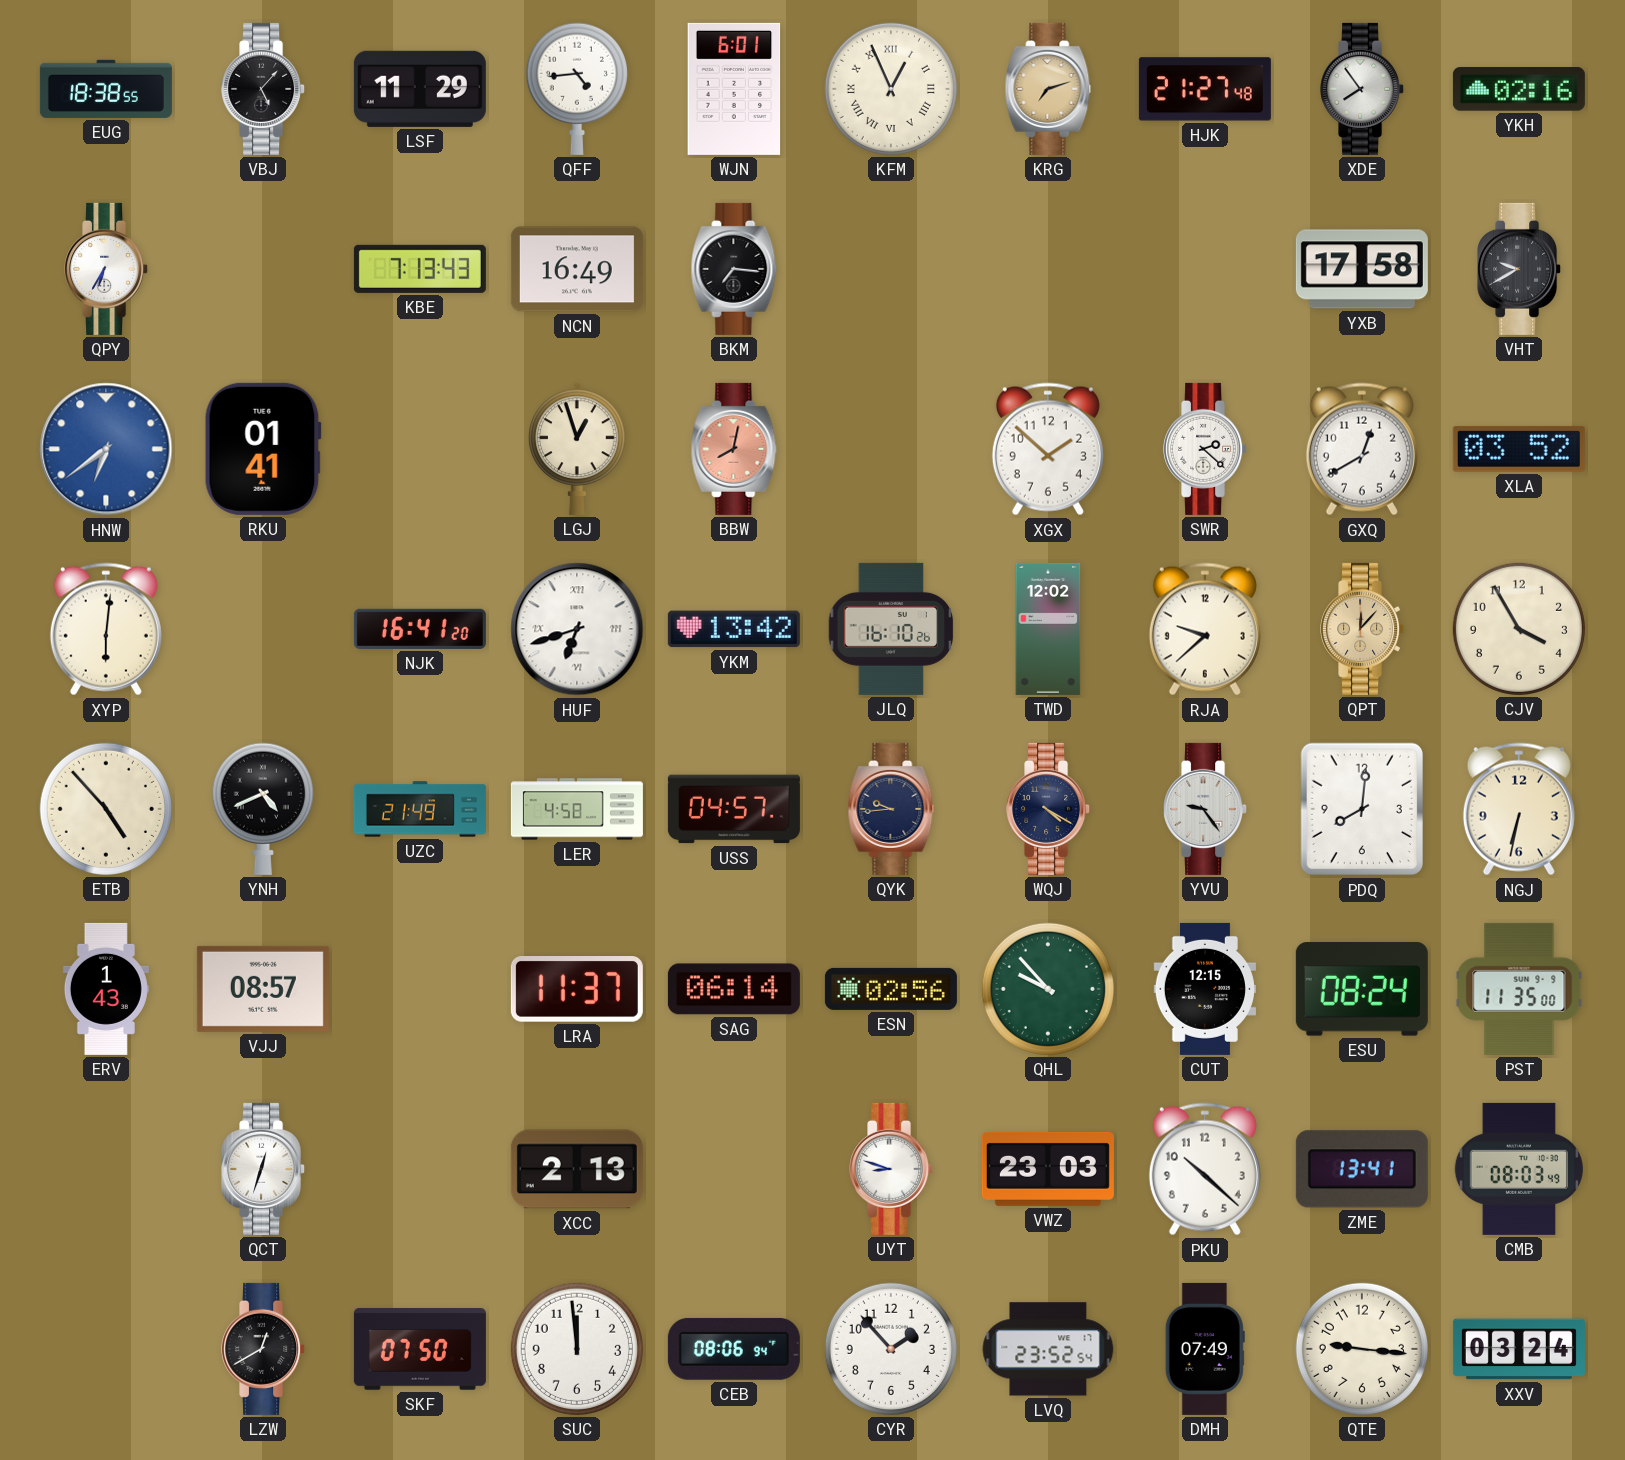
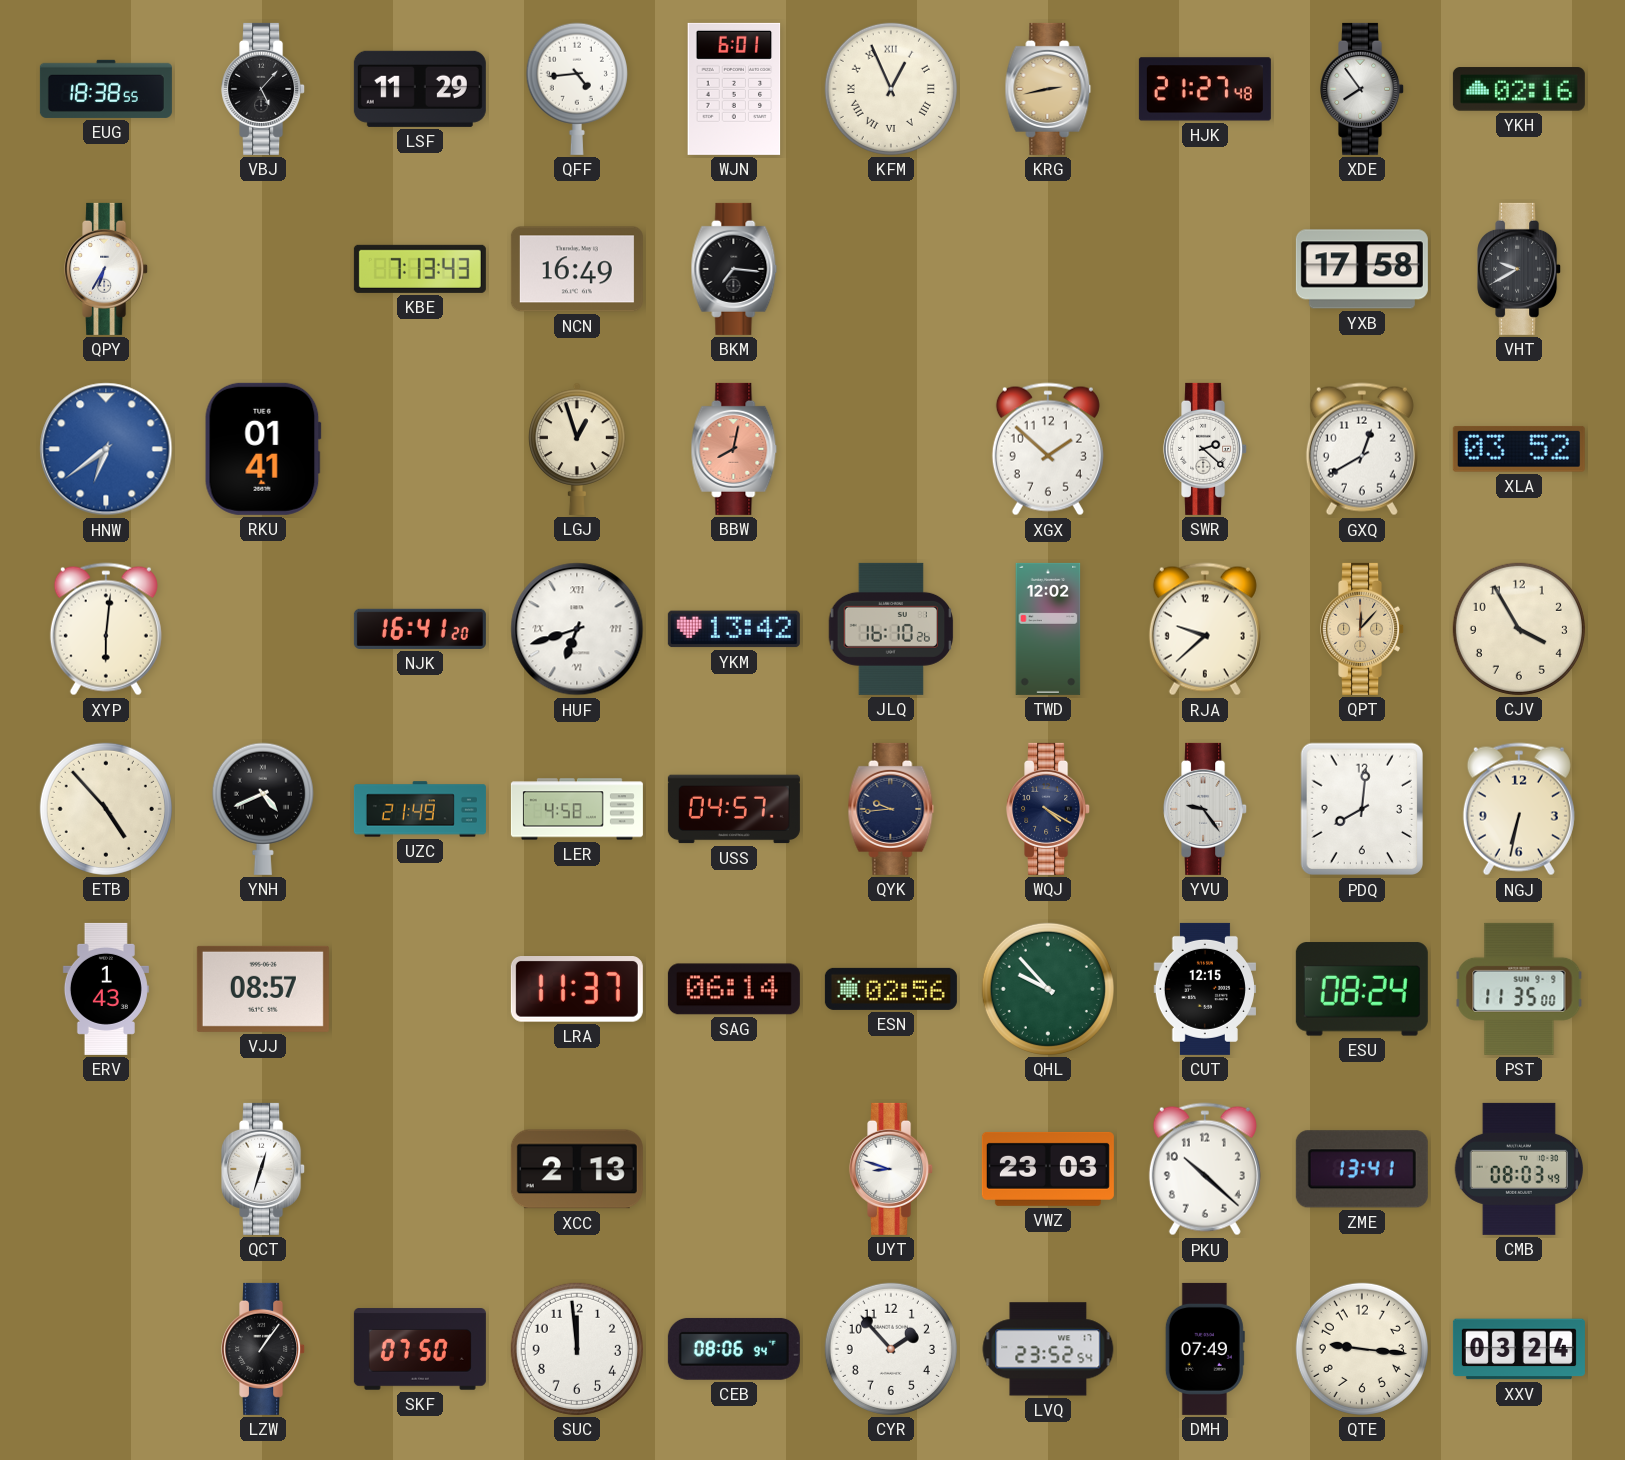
KRG: 7:12 -> 2:43 (1048, 89)
LZW: 12:40 -> 1:06 (264, 1349)
